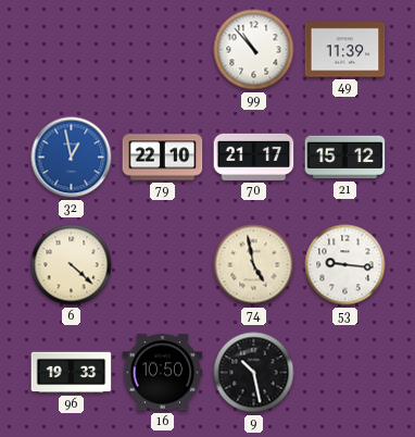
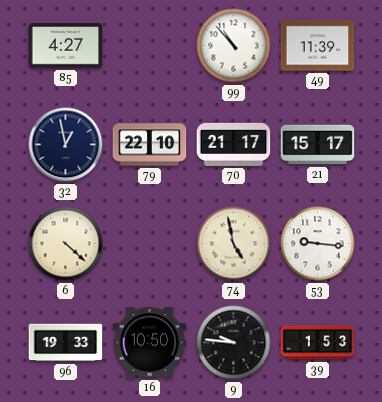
85: none -> 4:27 (66, 46)
32 dial: blue -> navy (66, 145)
21: 15:12 -> 15:17 (318, 145)
9: 10:28 -> 9:46 (234, 343)
39: none -> 1:53 (318, 343)
